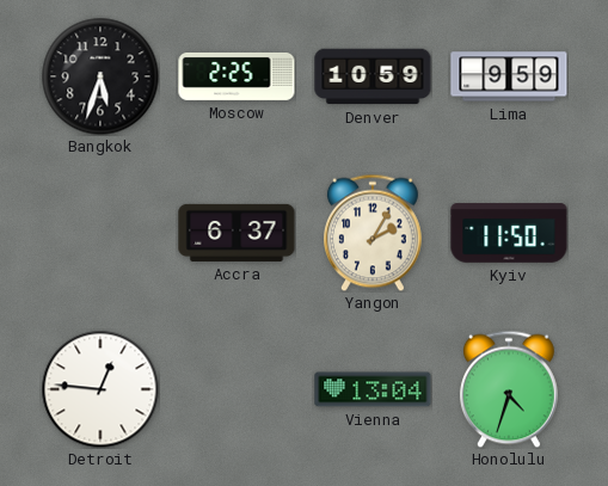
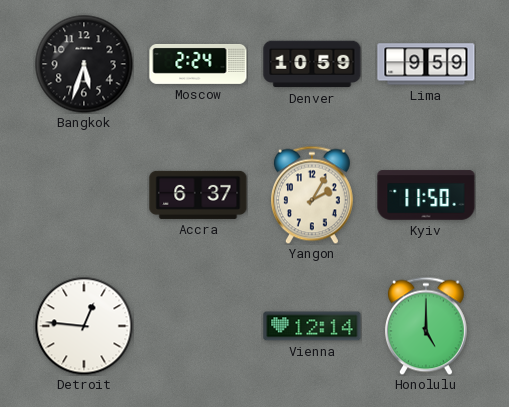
Moscow: 2:25 -> 2:24 (198, 64)
Vienna: 13:04 -> 12:14 (312, 326)
Honolulu: 4:33 -> 5:00 (426, 326)
